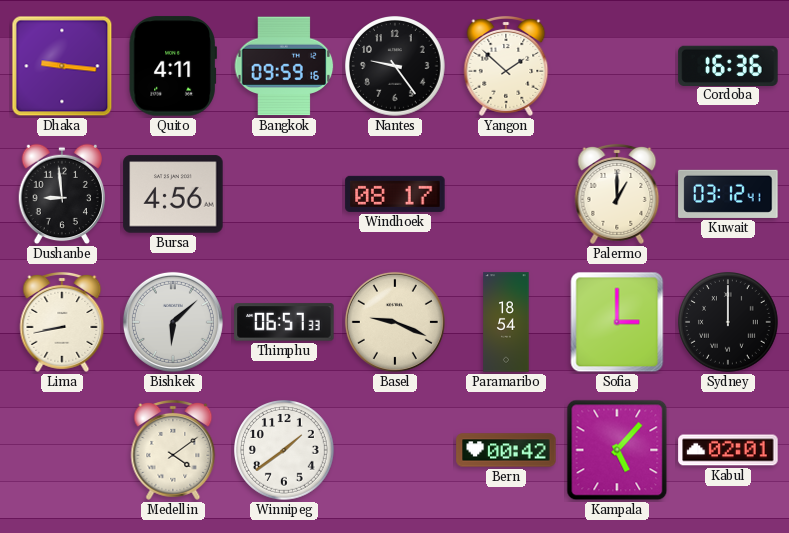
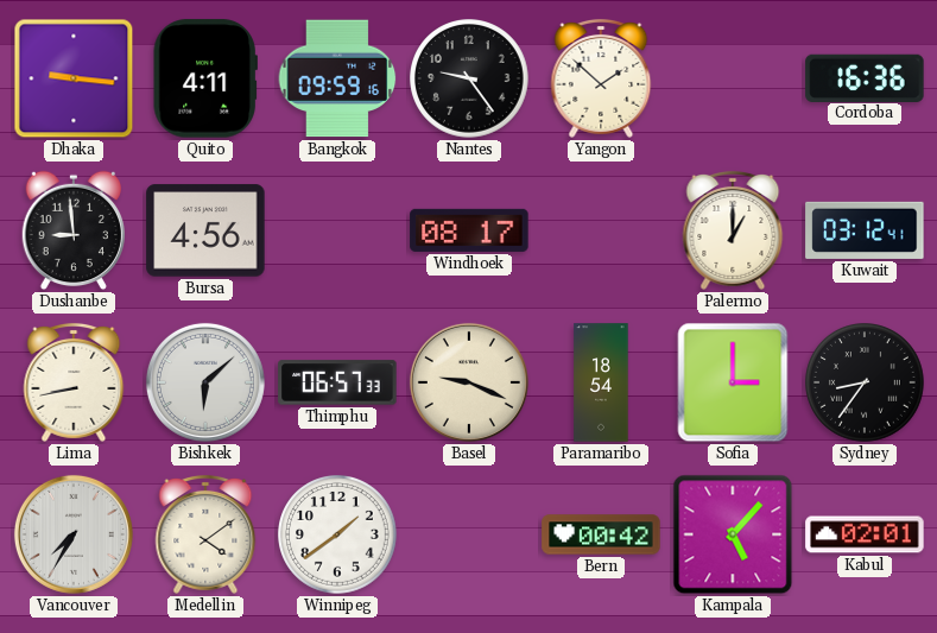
Sydney: 12:00 -> 8:36 (866, 384)
Vancouver: none -> 7:35 (74, 534)
